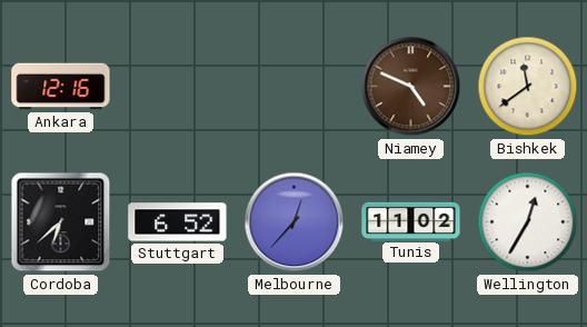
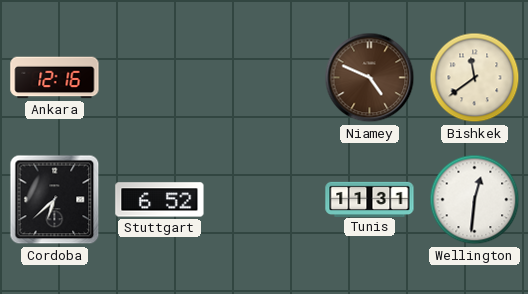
Melbourne: 12:37 -> none (295, 222)
Tunis: 11:02 -> 11:31 (370, 199)
Wellington: 12:35 -> 12:31 (475, 200)
